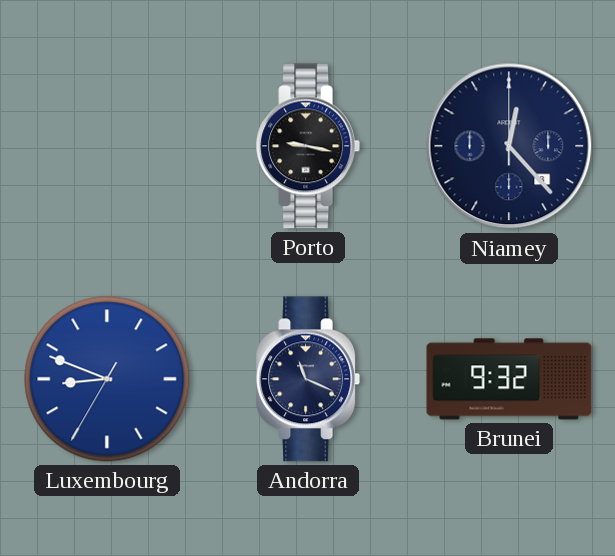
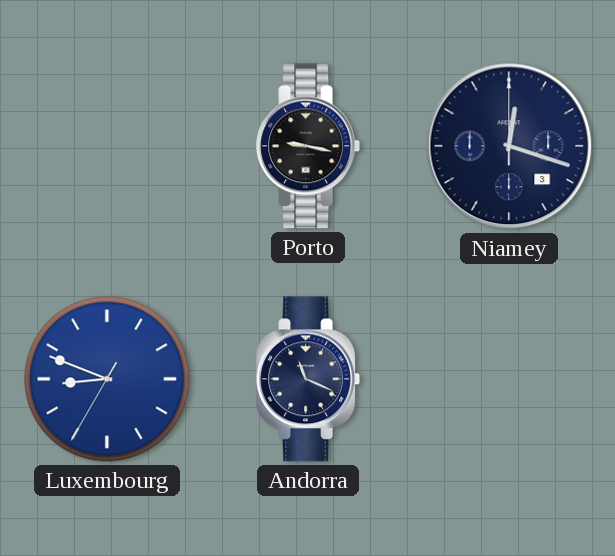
Niamey: 12:23 -> 12:18 (509, 146)
Brunei: 9:32 -> none (509, 379)
